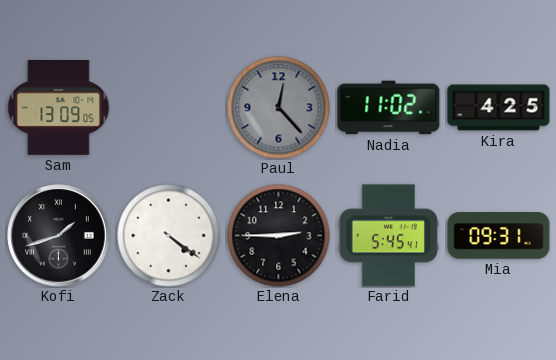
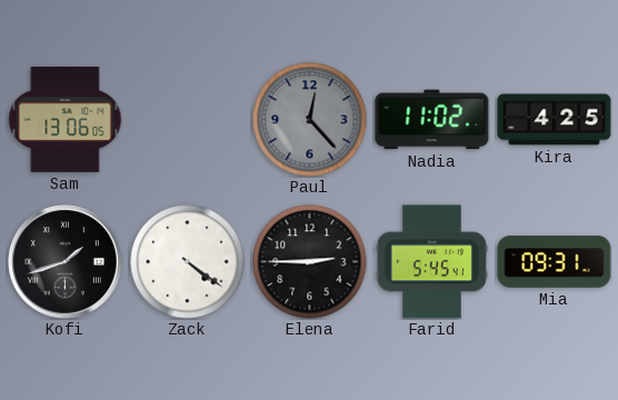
Sam: 13:09 -> 13:06 (66, 119)
